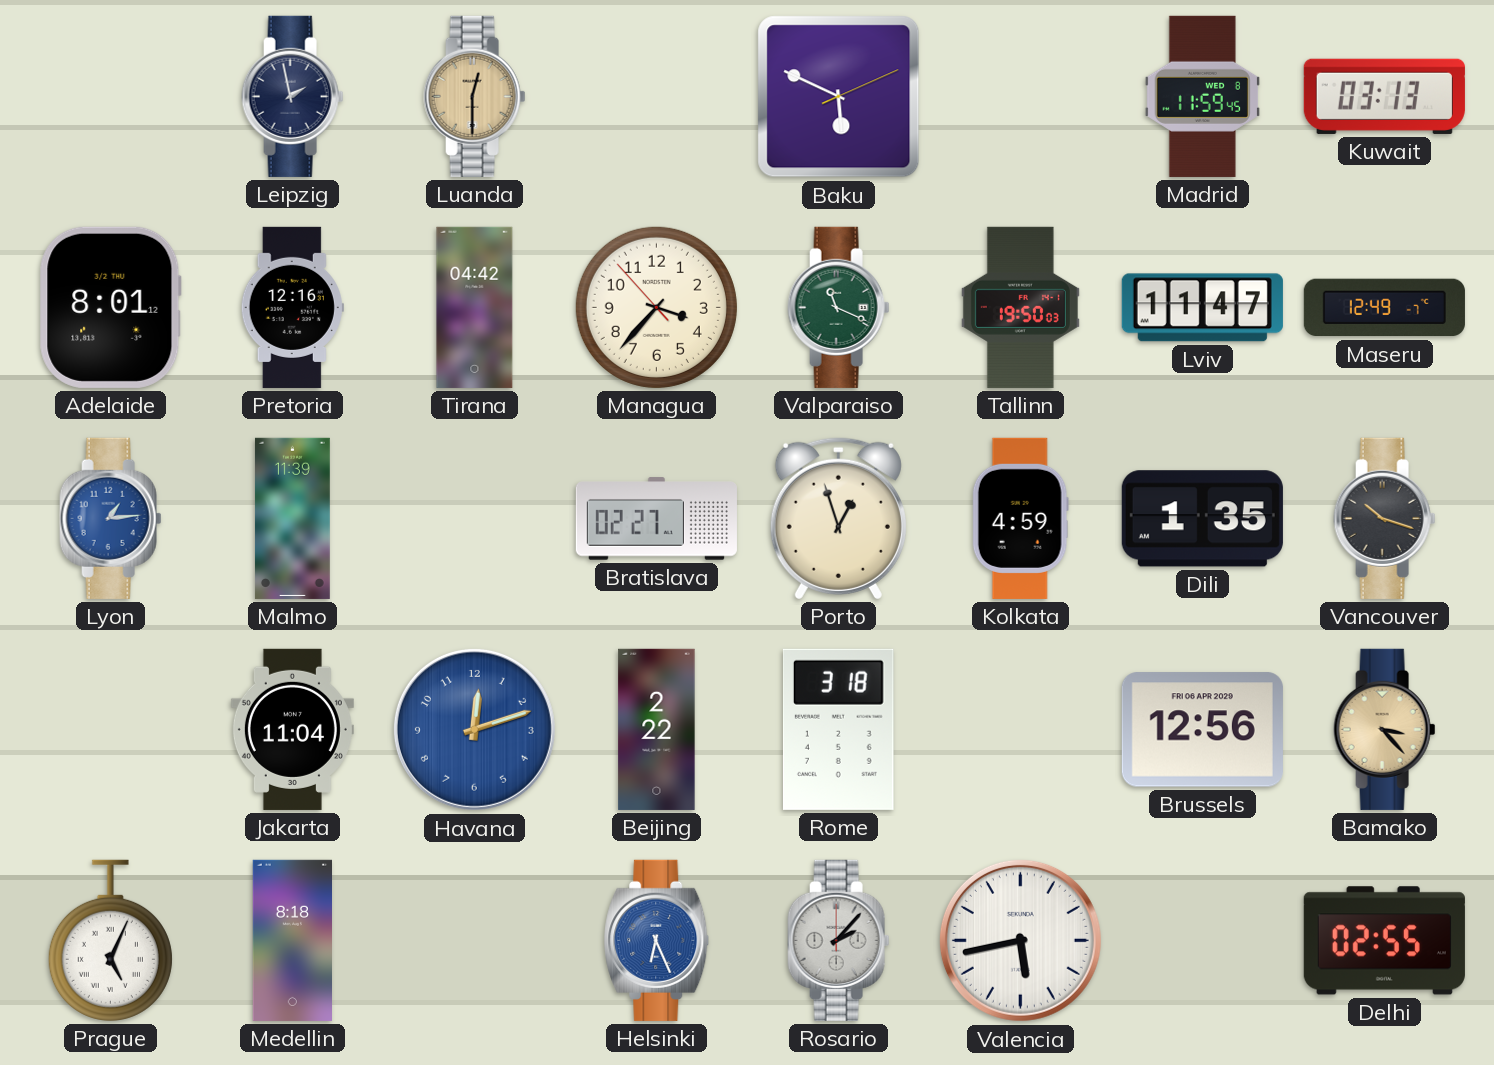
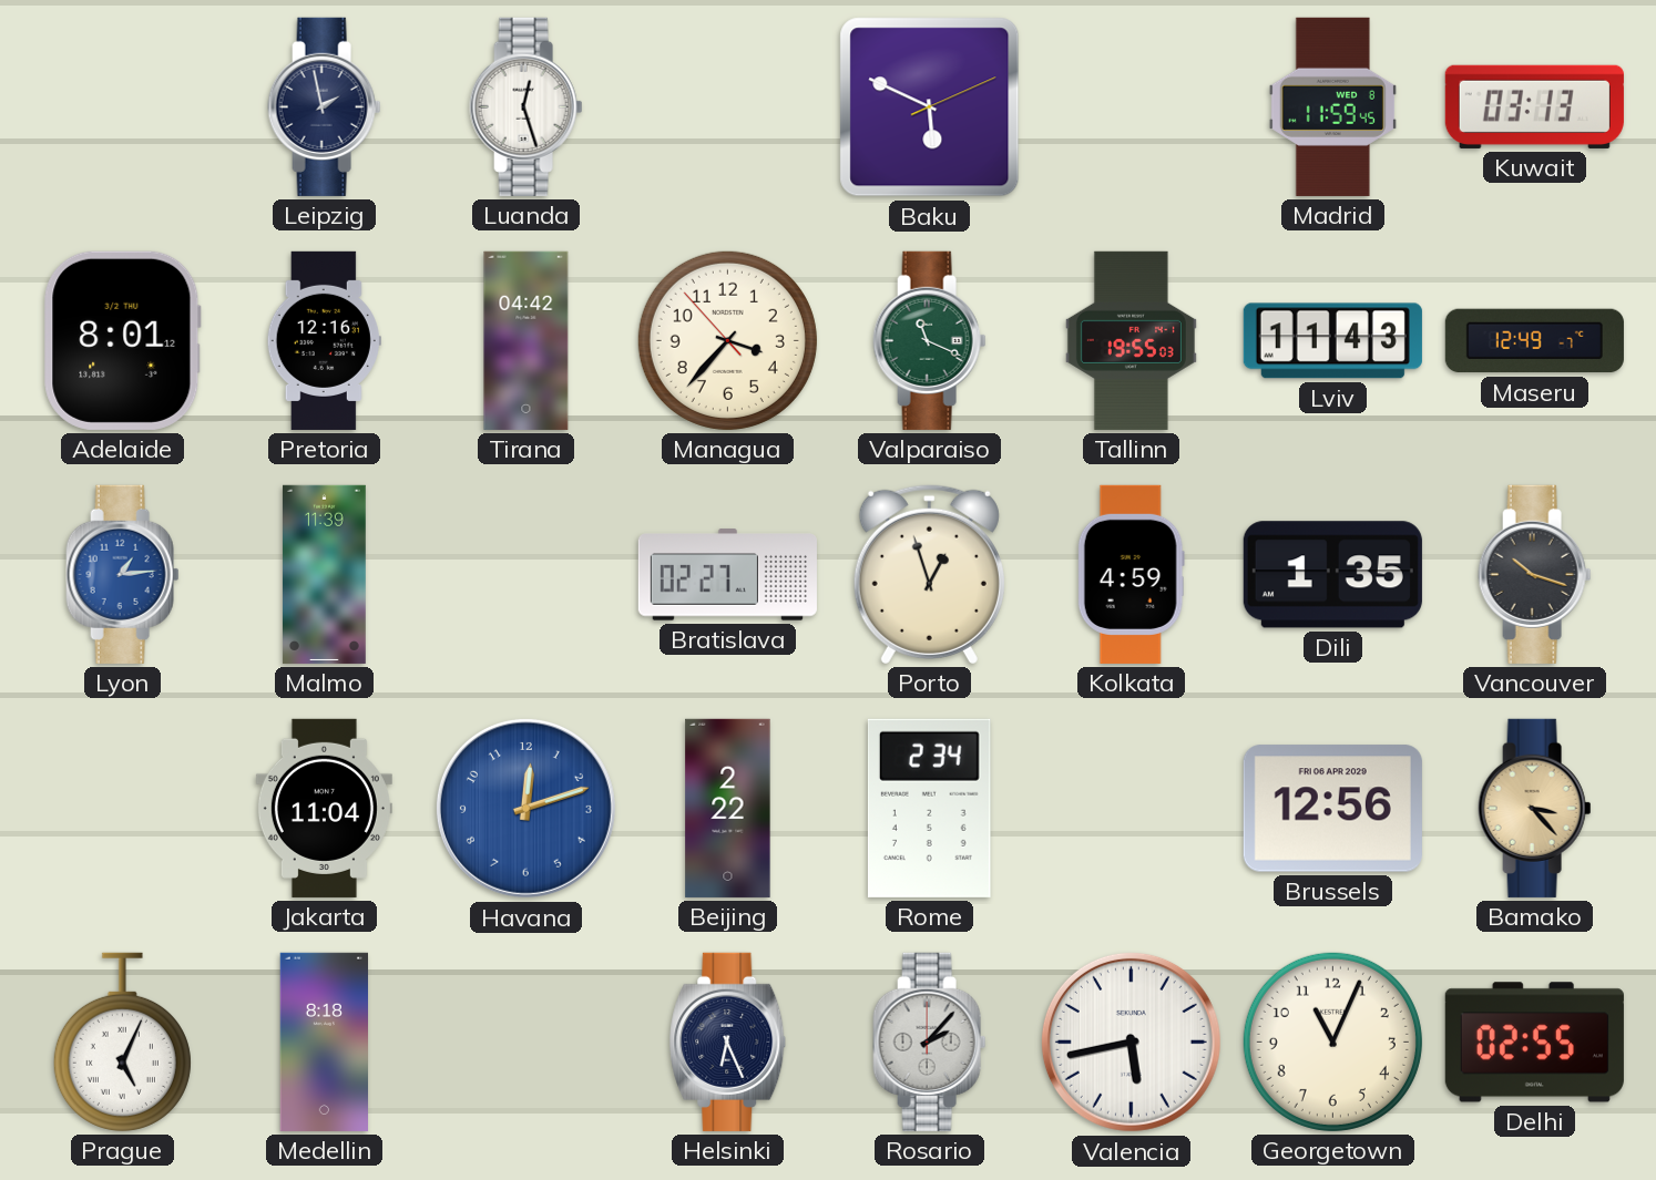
Luanda: 12:30 -> 12:27 (527, 106)
Luanda dial: champagne -> white (527, 106)
Tallinn: 19:50 -> 19:55 (1131, 340)
Lviv: 11:47 -> 11:43 (1332, 341)
Rome: 3:18 -> 2:34 (929, 808)
Helsinki dial: blue -> navy (728, 1042)
Georgetown: none -> 11:04 (1332, 1042)
